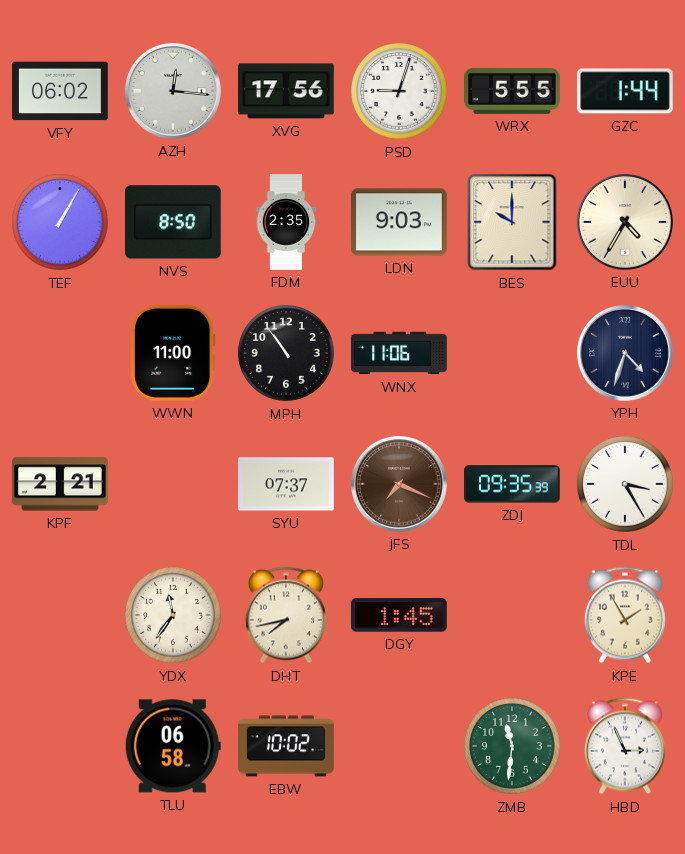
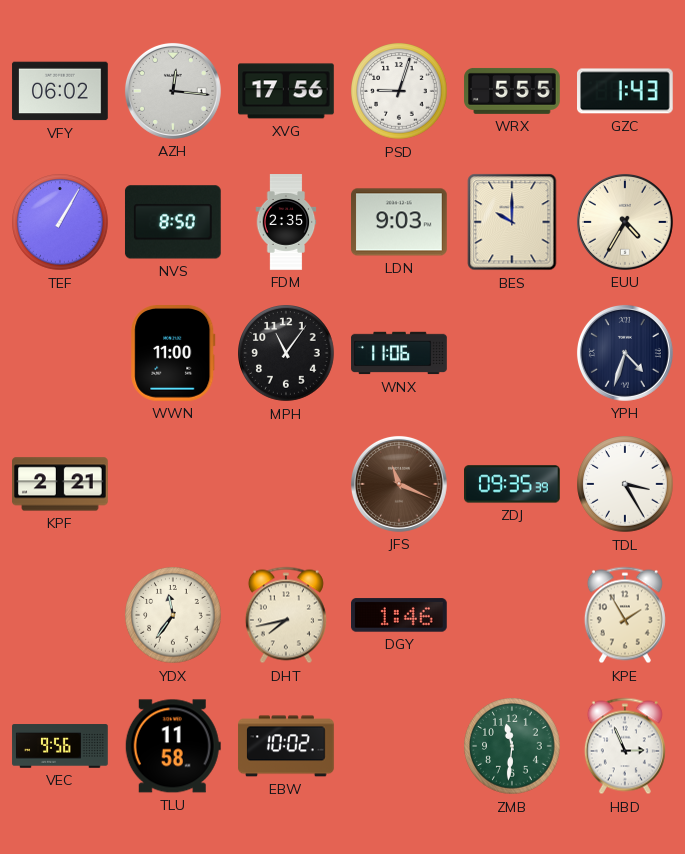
GZC: 1:44 -> 1:43 (626, 91)
MPH: 10:54 -> 11:06 (286, 353)
SYU: 07:37 -> none (286, 484)
JFS: 7:19 -> 11:19 (399, 484)
DGY: 1:45 -> 1:46 (400, 615)
VEC: none -> 9:56 (60, 746)
TLU: 06:58 -> 11:58 (173, 746)
